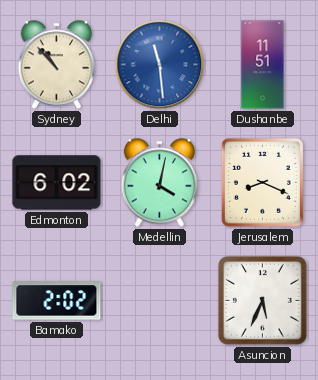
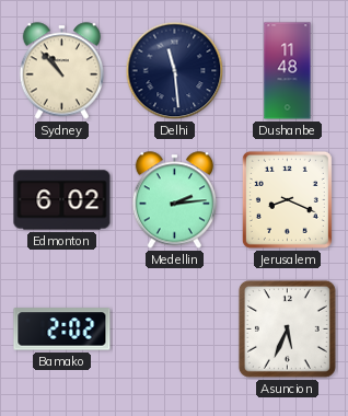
Delhi dial: blue -> navy (175, 71)
Dushanbe: 11:51 -> 11:48 (288, 71)
Medellin: 4:02 -> 2:14 (174, 200)
